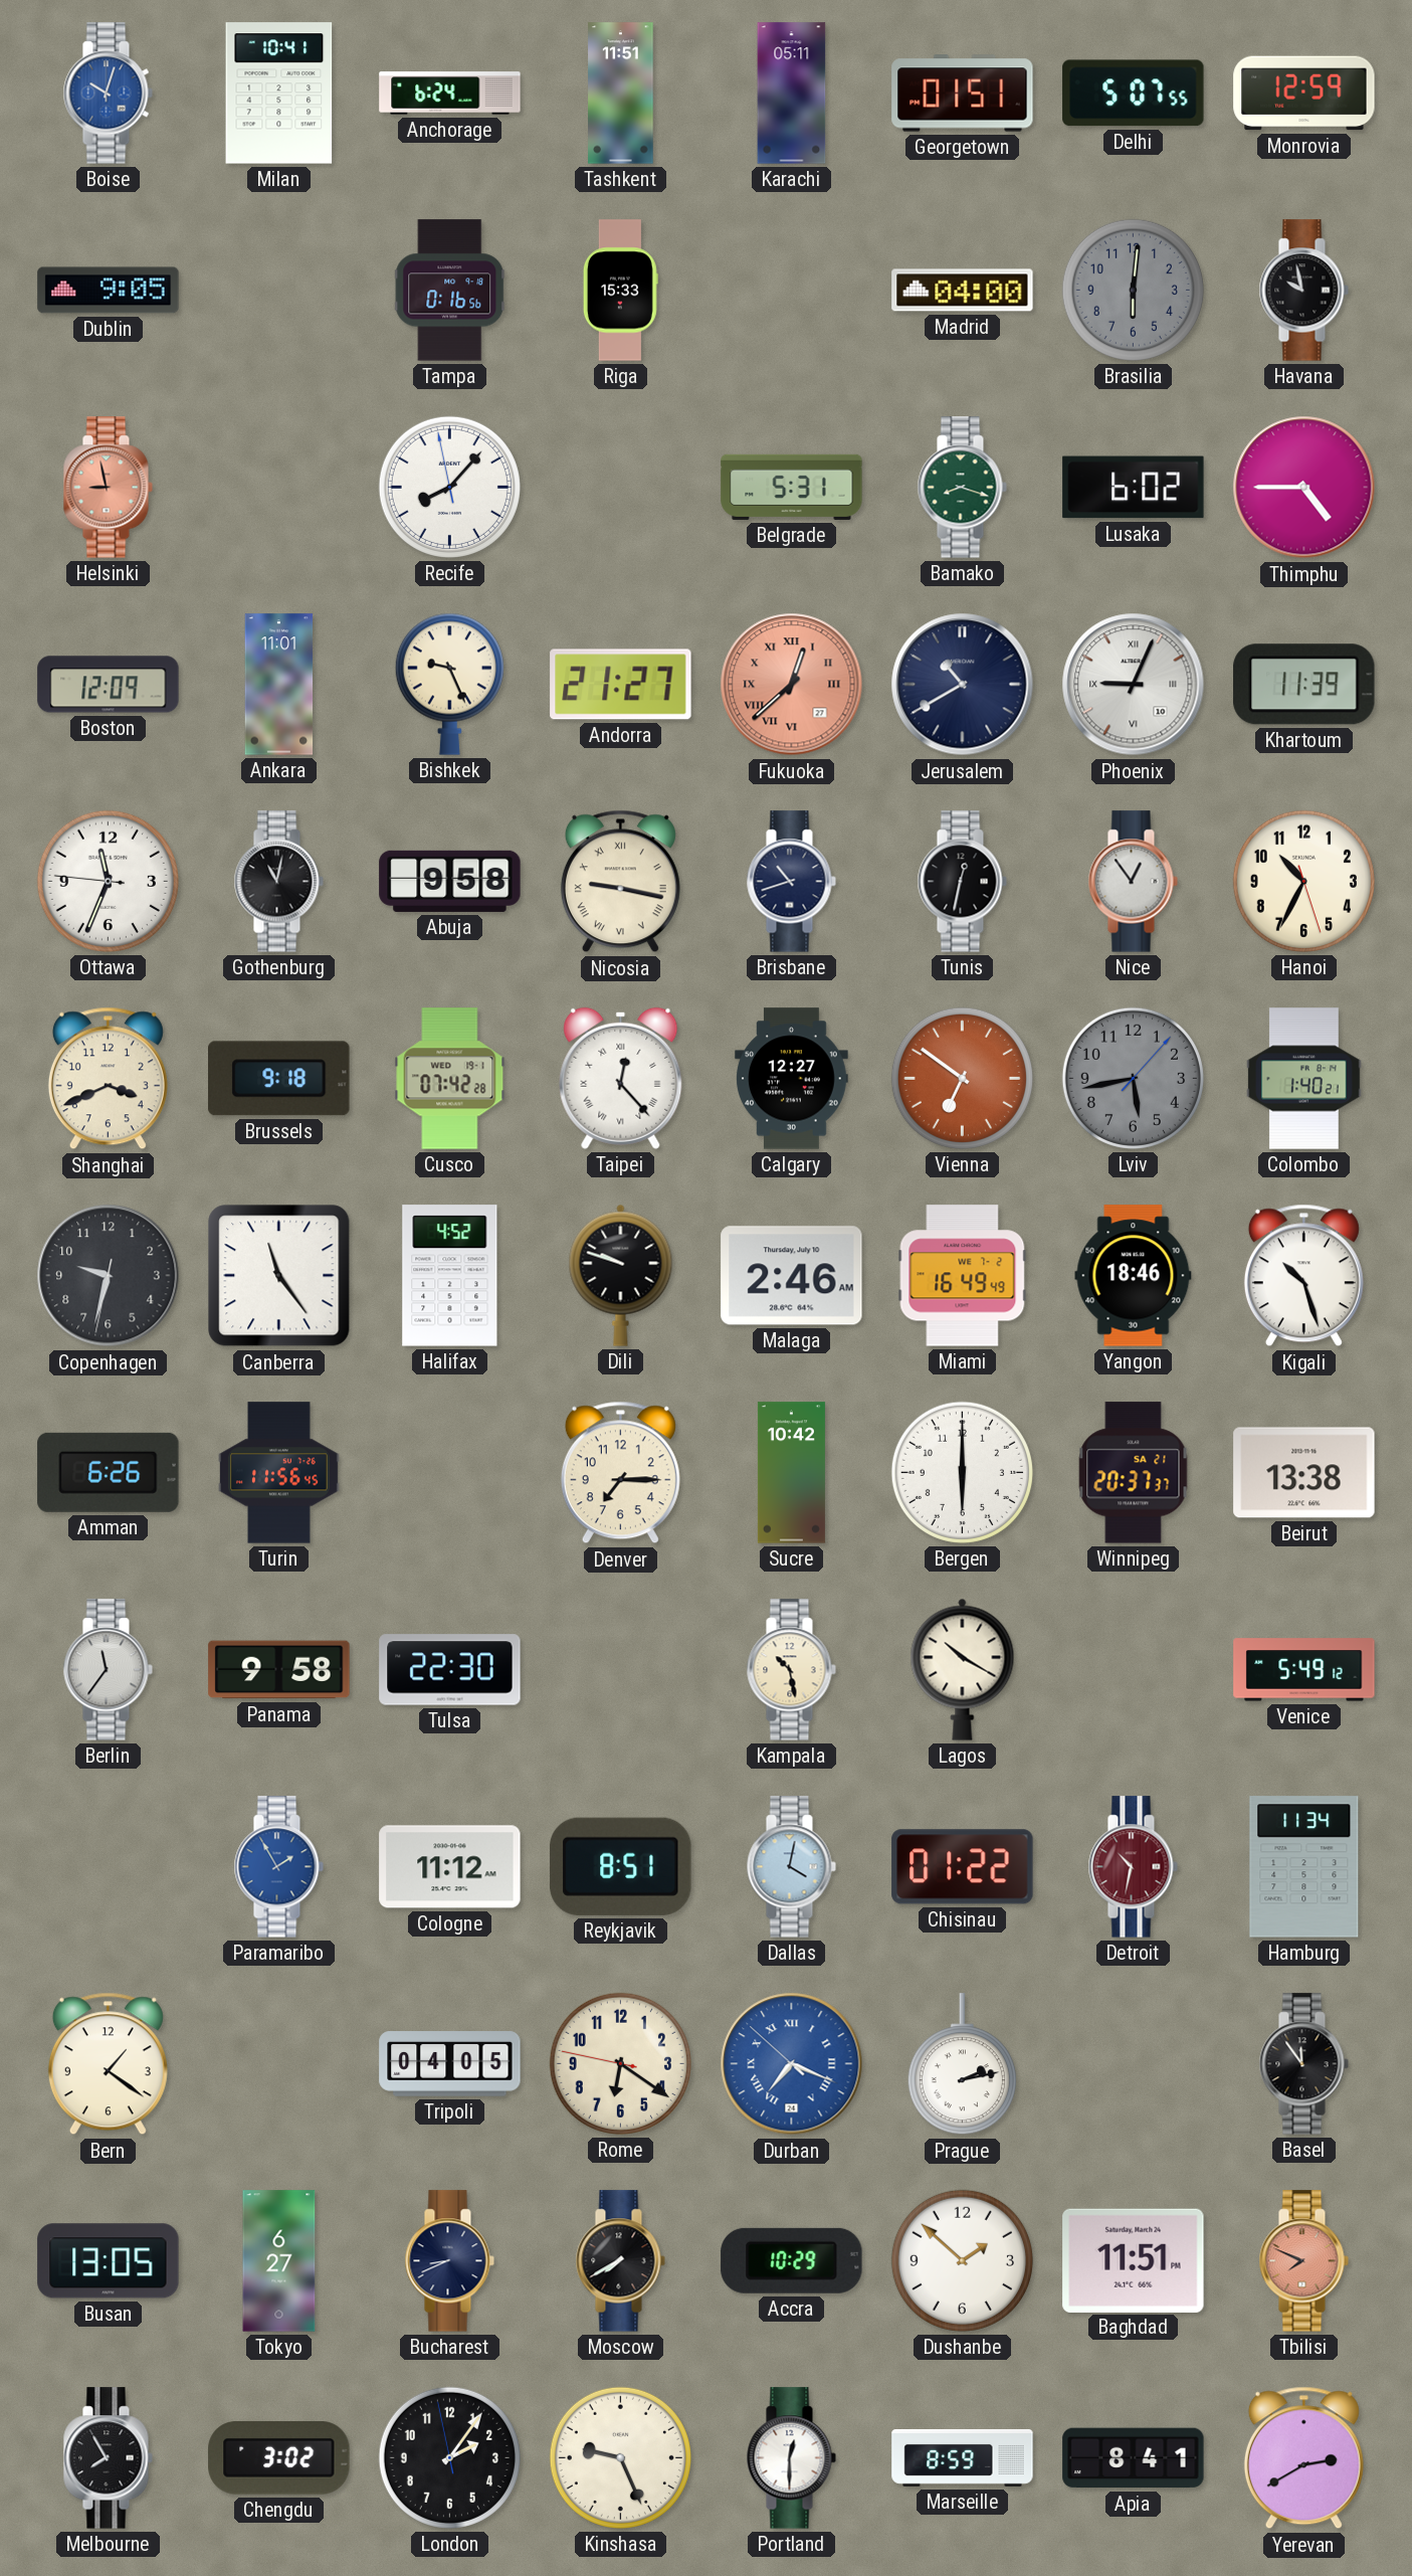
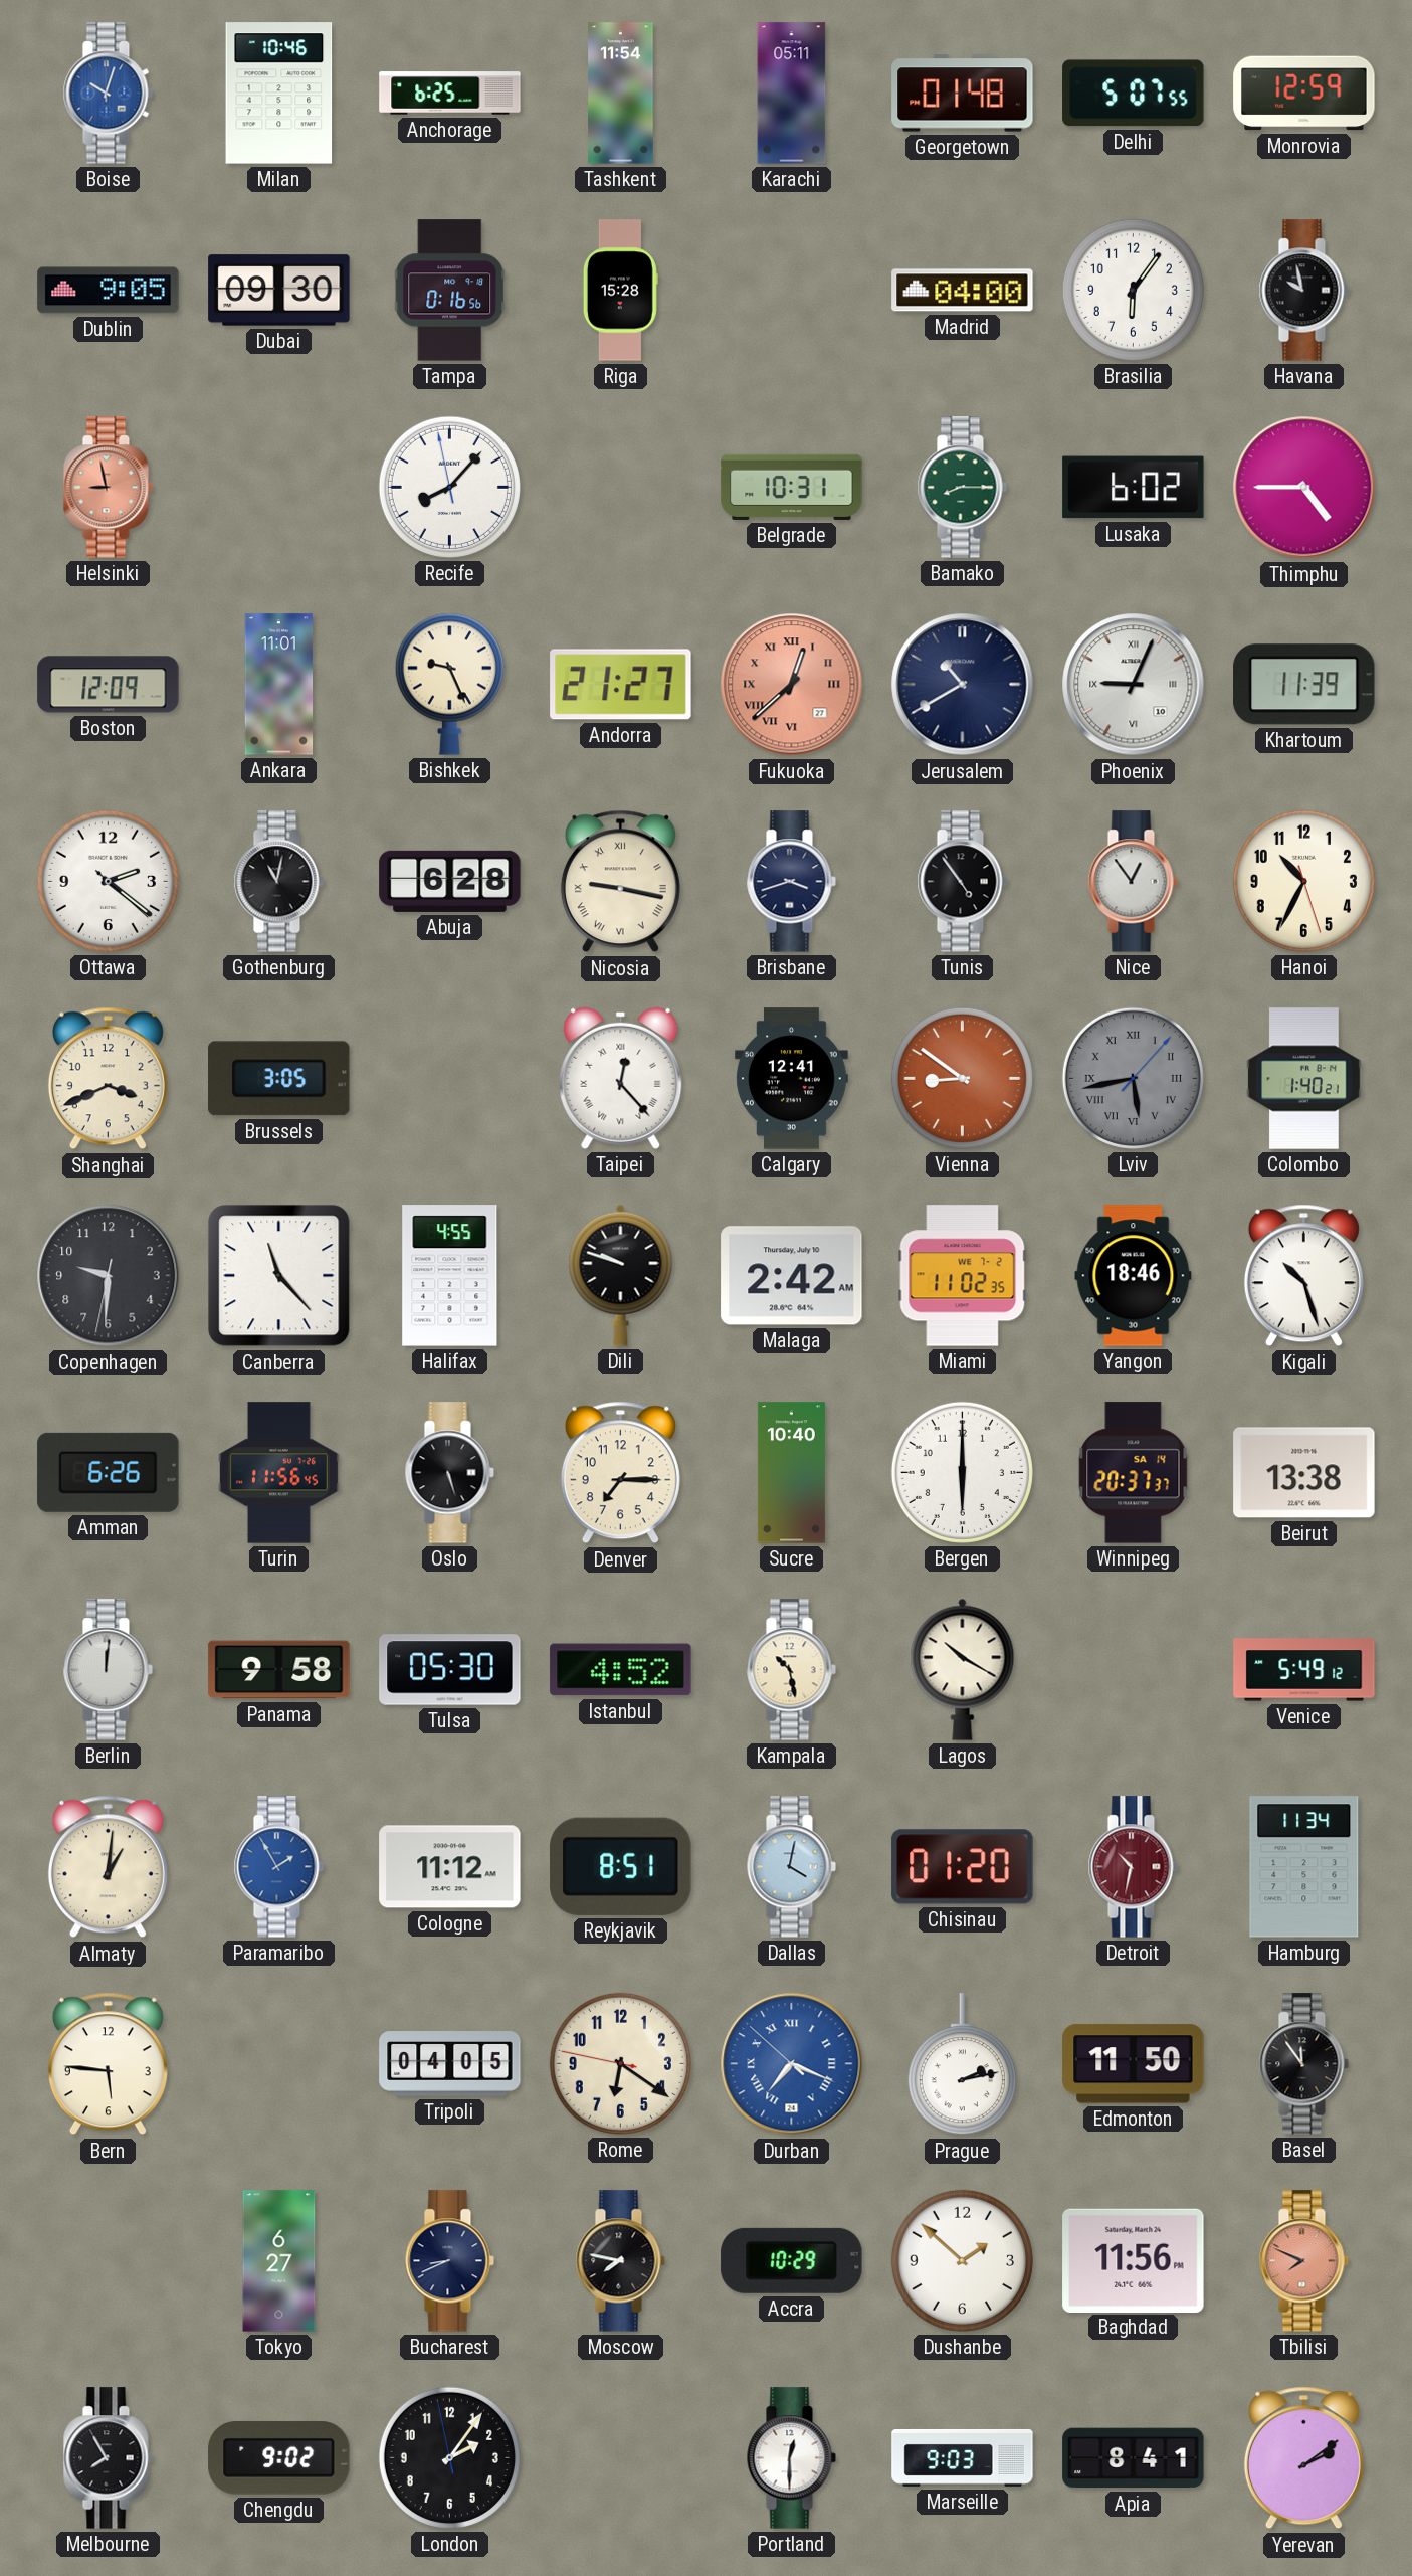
Milan: 10:41 -> 10:46 (279, 94)
Anchorage: 6:24 -> 6:25 (450, 94)
Tashkent: 11:51 -> 11:54 (621, 94)
Georgetown: 01:51 -> 01:48 (963, 94)
Dubai: none -> 09:30 (279, 291)
Riga: 15:33 -> 15:28 (620, 291)
Brasilia: 6:01 -> 6:06 (1133, 290)
Brasilia dial: grey -> white (1133, 290)
Belgrade: 5:31 -> 10:31 (792, 487)
Bamako: 8:18 -> 8:15 (962, 488)
Ottawa: 11:33 -> 2:21 (108, 881)
Abuja: 9:58 -> 6:28 (450, 881)
Brisbane: 10:42 -> 3:42 (791, 882)
Tunis: 12:32 -> 4:54 (962, 882)
Brussels: 9:18 -> 3:05 (279, 1079)
Cusco: 07:42 -> none (450, 1079)
Calgary: 12:27 -> 12:41 (792, 1079)
Vienna: 6:51 -> 8:51 (962, 1078)
Lviv numerals: Arabic -> Roman (1133, 1078)
Copenhagen: 9:32 -> 9:30 (109, 1276)
Canberra: 11:24 -> 11:23 (279, 1276)
Halifax: 4:52 -> 4:55 (450, 1276)
Malaga: 2:46 -> 2:42 (792, 1276)
Miami: 16:49 -> 11:02 (963, 1276)
Oslo: none -> 5:27 (449, 1473)
Sucre: 10:42 -> 10:40 (791, 1473)
Winnipeg date: SA 21 -> SA 14 (1134, 1473)
Berlin: 11:36 -> 12:01 (108, 1670)
Tulsa: 22:30 -> 05:30 (450, 1670)
Istanbul: none -> 4:52 (621, 1670)
Almaty: none -> 1:01 (108, 1867)
Chisinau: 01:22 -> 01:20 (963, 1867)
Bern: 1:21 -> 5:46 (108, 2064)
Edmonton: none -> 11:50 (1134, 2064)
Busan: 13:05 -> none (109, 2261)
Moscow: 7:40 -> 7:47 (620, 2261)
Baghdad: 11:51 -> 11:56 (1134, 2260)
Chengdu: 3:02 -> 9:02 (279, 2458)
Kinshasa: 9:26 -> none (620, 2457)
Marseille: 8:59 -> 9:03 (963, 2458)
Yerevan: 2:40 -> 2:09 (1303, 2458)
